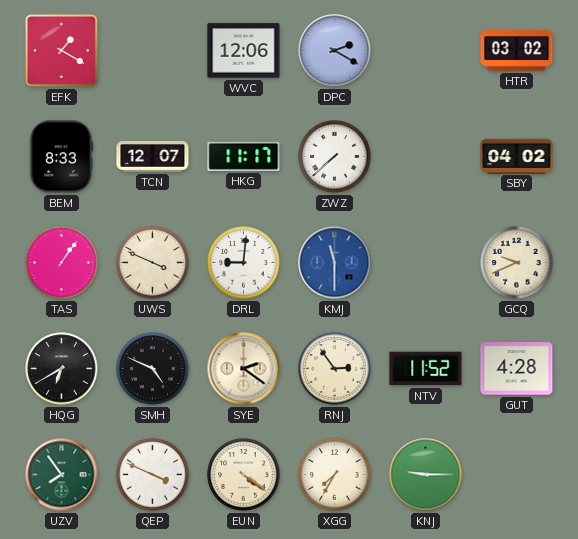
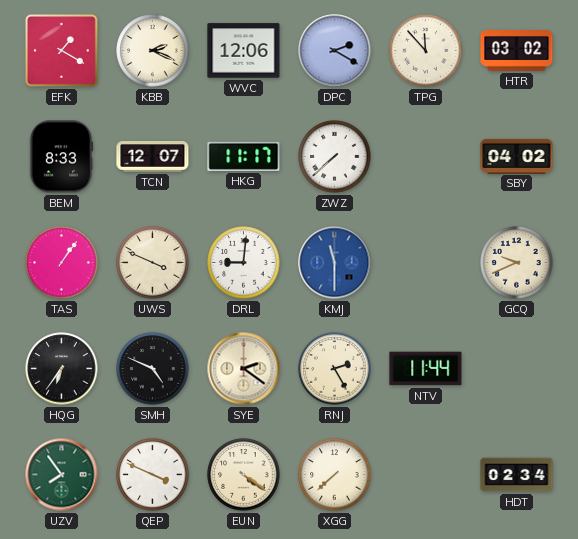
KBB: none -> 2:19 (153, 51)
TPG: none -> 11:53 (426, 51)
HQG: 6:40 -> 6:36 (62, 369)
RNJ: 2:54 -> 2:25 (335, 369)
NTV: 11:52 -> 11:44 (426, 369)
GUT: 4:28 -> none (517, 369)
XGG: 7:35 -> 7:38 (335, 475)
KNJ: 9:15 -> none (426, 475)
HDT: none -> 02:34 (517, 475)
